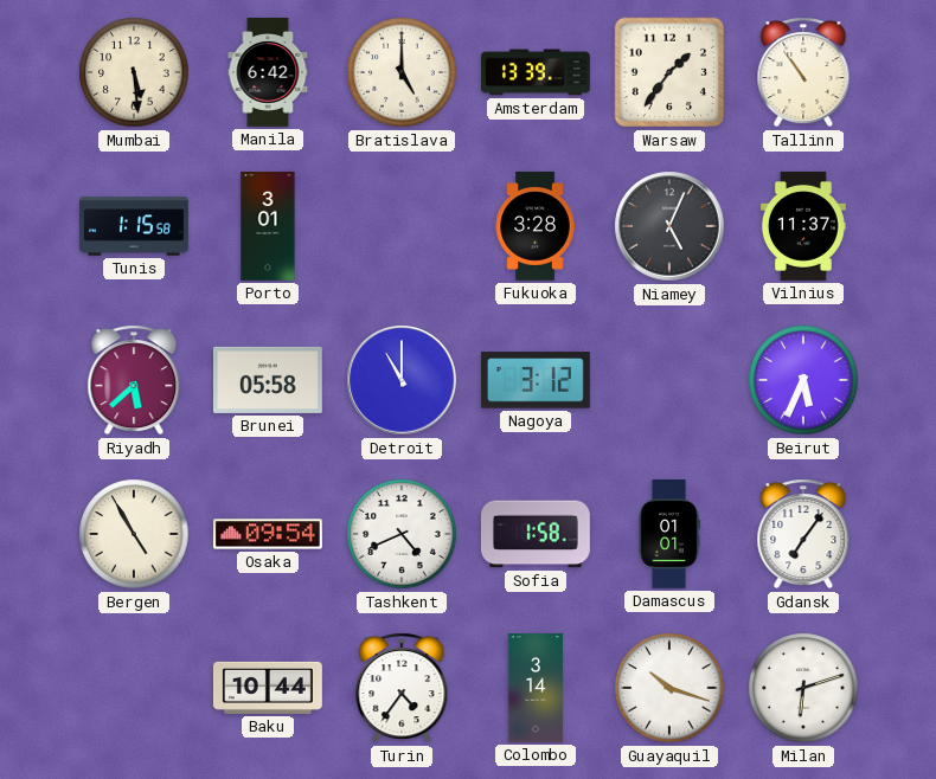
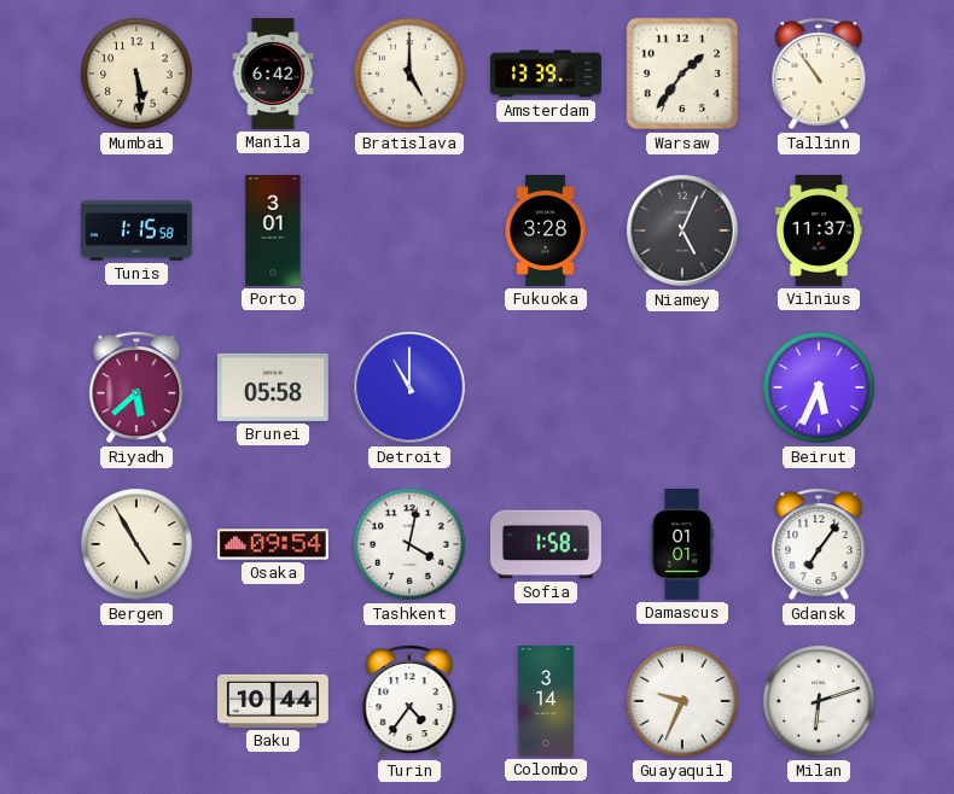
Nagoya: 3:12 -> none (536, 380)
Tashkent: 4:41 -> 4:02 (409, 544)
Guayaquil: 10:18 -> 9:34 (682, 701)
